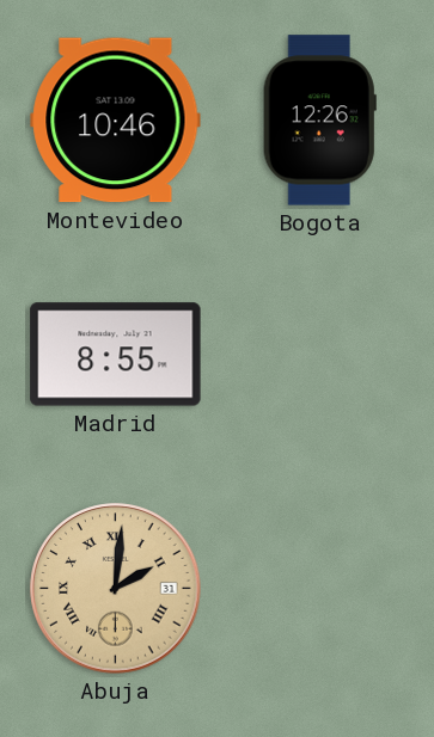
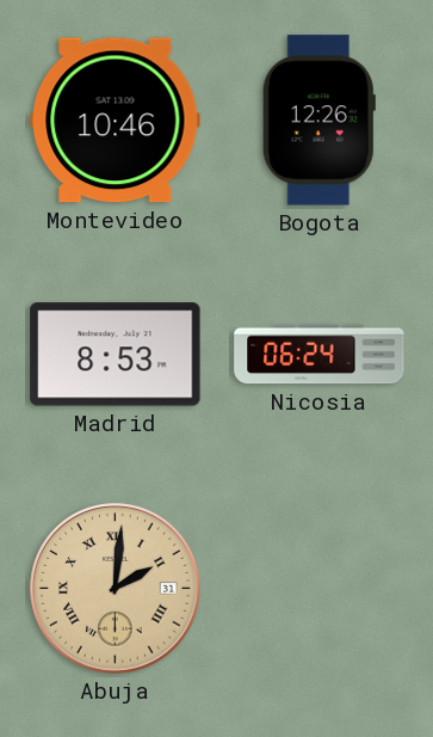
Madrid: 8:55 -> 8:53 (116, 355)
Nicosia: none -> 06:24 (320, 355)
